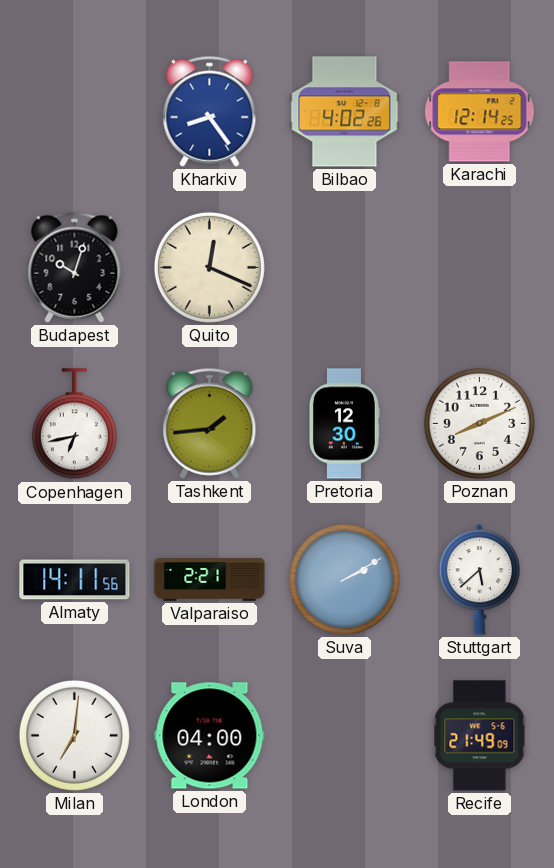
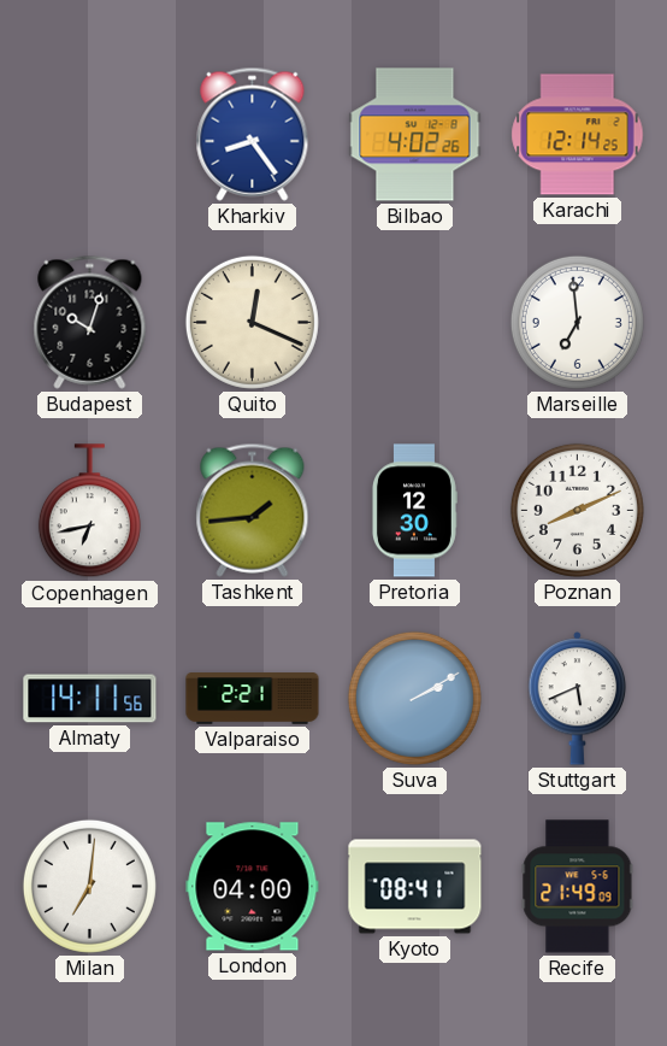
Marseille: none -> 6:59 (577, 322)
Stuttgart: 5:38 -> 5:41 (578, 699)
Kyoto: none -> 08:41 (415, 887)
